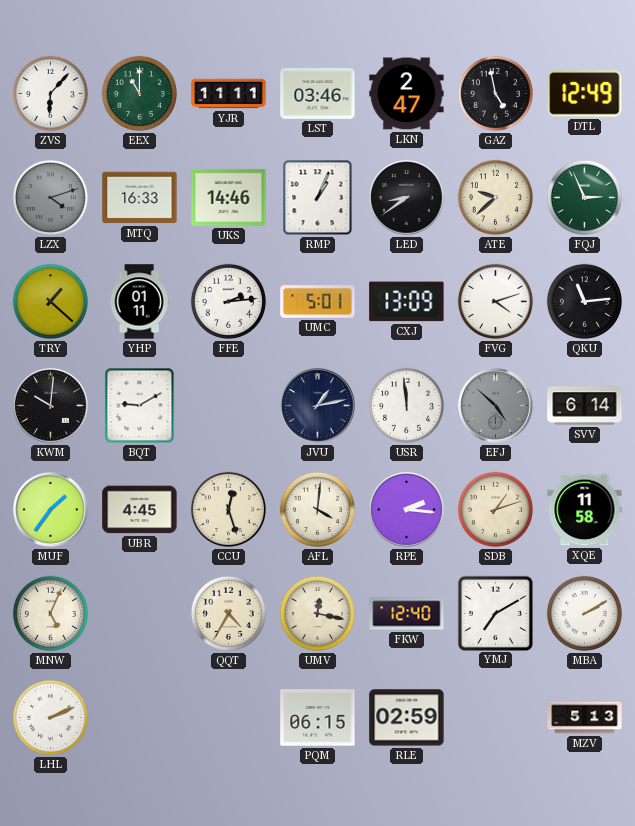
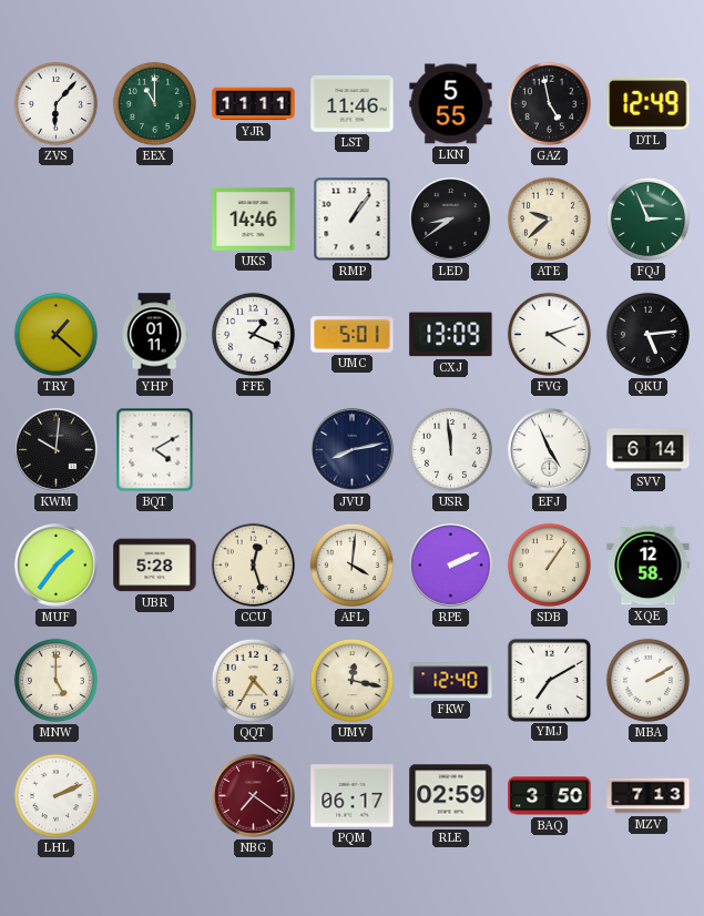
LST: 03:46 -> 11:46 (353, 103)
LKN: 2:47 -> 5:55 (451, 104)
LZX: 4:12 -> none (50, 197)
MTQ: 16:33 -> none (140, 198)
RMP: 1:04 -> 1:06 (353, 220)
FFE: 2:14 -> 1:19 (253, 334)
QKU: 11:14 -> 5:14 (647, 334)
BQT: 9:10 -> 4:10 (155, 450)
JVU: 1:13 -> 8:13 (353, 450)
EFJ: 4:52 -> 4:56 (550, 450)
EFJ dial: grey -> white (550, 450)
UBR: 4:45 -> 5:28 (155, 566)
RPE: 2:16 -> 2:11 (451, 566)
SDB: 1:12 -> 1:06 (549, 564)
XQE: 11:58 -> 12:58 (649, 566)
MNW: 5:04 -> 5:00 (55, 680)
NBG: none -> 7:21 (254, 796)
PQM: 06:15 -> 06:17 (353, 796)
BAQ: none -> 3:50 (550, 796)
MZV: 5:13 -> 7:13 (649, 796)
